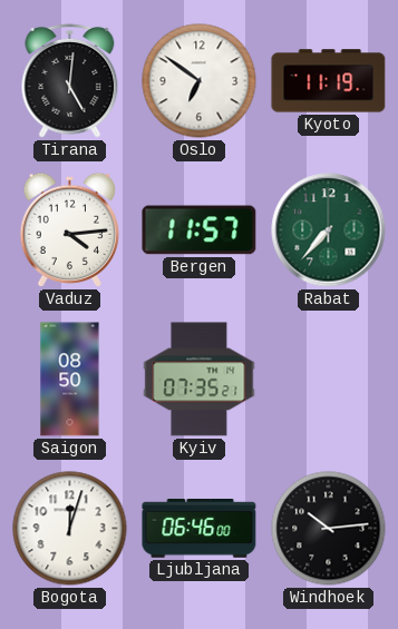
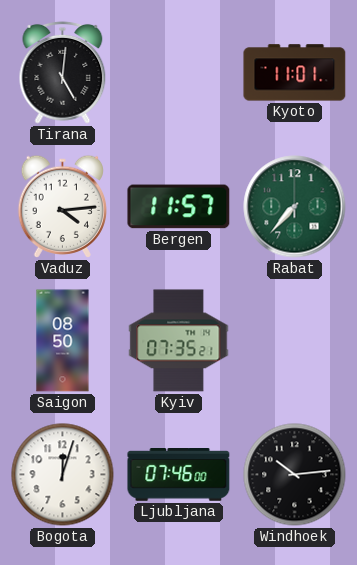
Oslo: 6:51 -> none (200, 81)
Kyoto: 11:19 -> 11:01 (295, 73)
Ljubljana: 06:46 -> 07:46 (179, 475)
